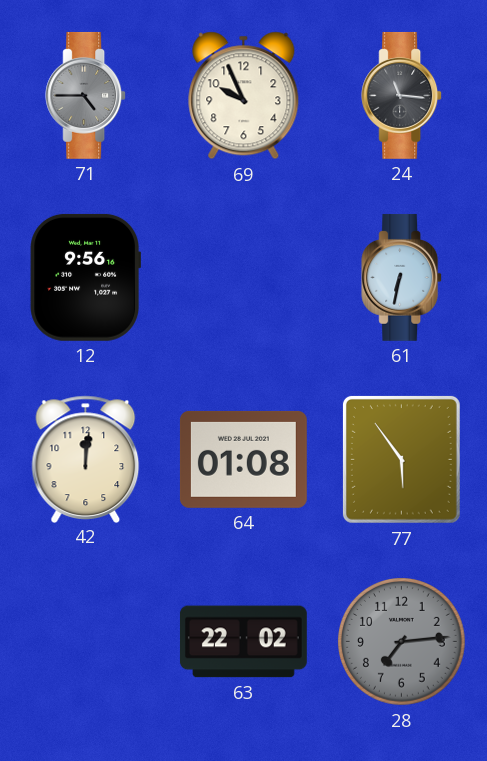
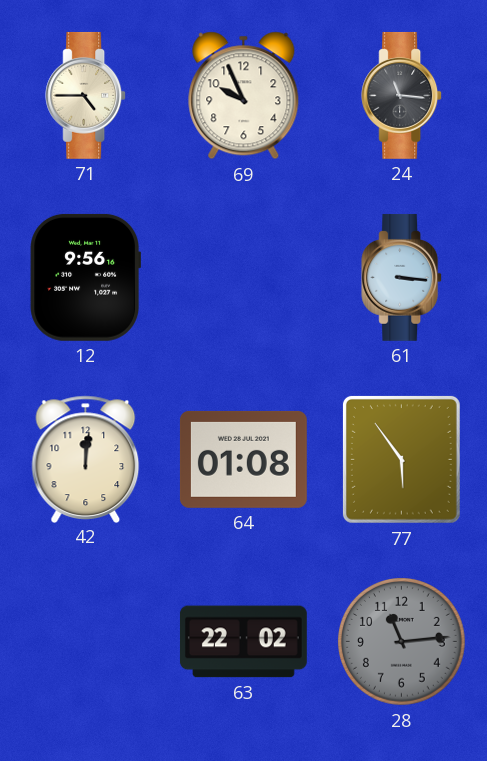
71 dial: grey -> cream (86, 95)
61: 6:32 -> 3:16 (402, 277)
28: 7:14 -> 11:14 (402, 642)
